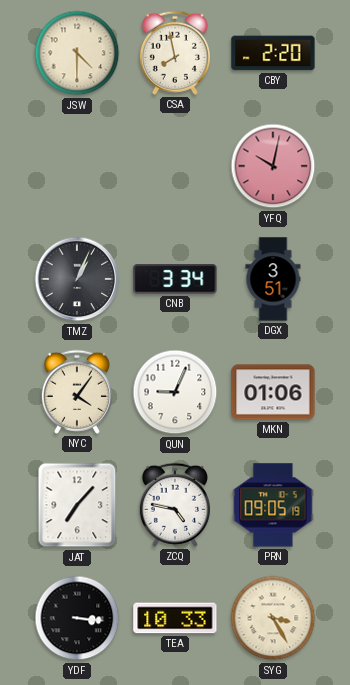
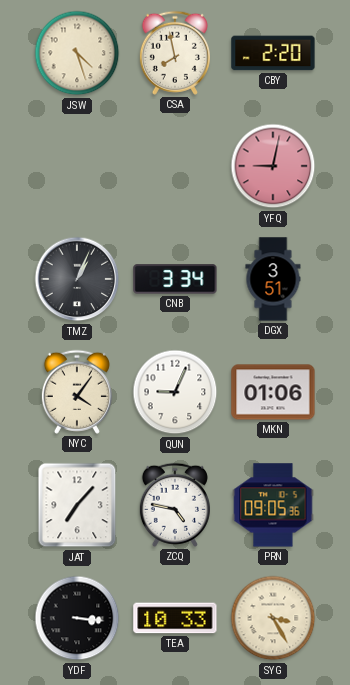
JSW: 4:30 -> 4:27 (77, 53)
YFQ: 10:02 -> 9:02 (273, 166)
PRN: 09:05:19 -> 09:05:36 (273, 505)
